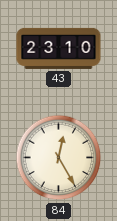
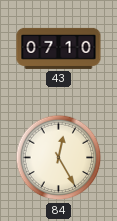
43: 23:10 -> 07:10 (59, 48)
